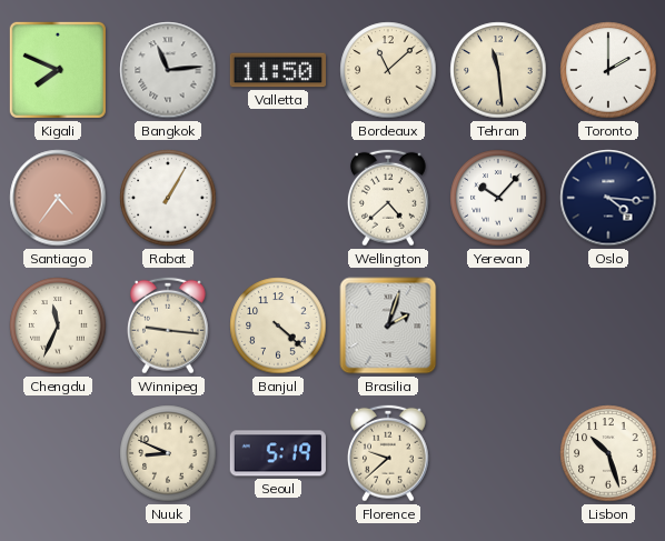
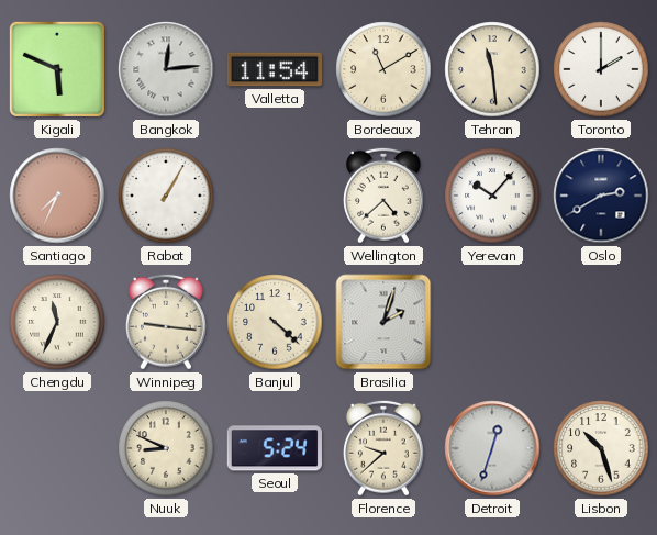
Kigali: 7:49 -> 5:49 (57, 69)
Bangkok: 11:14 -> 12:14 (166, 69)
Valletta: 11:50 -> 11:54 (274, 69)
Bordeaux: 11:08 -> 11:10 (383, 69)
Santiago: 4:36 -> 7:34 (57, 196)
Oslo: 4:16 -> 2:40 (601, 196)
Seoul: 5:19 -> 5:24 (275, 448)
Detroit: none -> 12:33 (492, 448)
